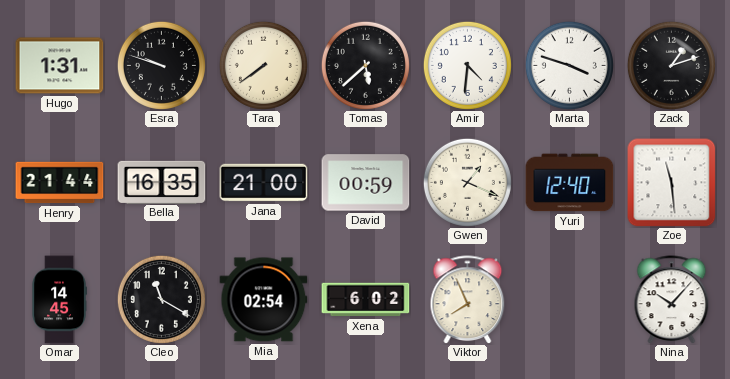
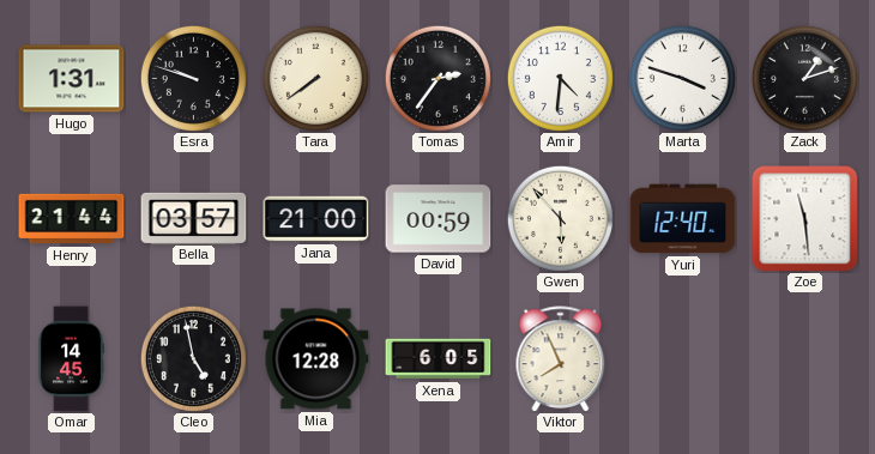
Tomas: 5:38 -> 2:36 (437, 78)
Bella: 16:35 -> 03:57 (194, 218)
Gwen: 1:19 -> 5:53 (560, 218)
Cleo: 11:20 -> 4:58 (193, 358)
Mia: 02:54 -> 12:28 (316, 359)
Xena: 6:02 -> 6:05 (439, 359)
Nina: 10:07 -> none (672, 300)
